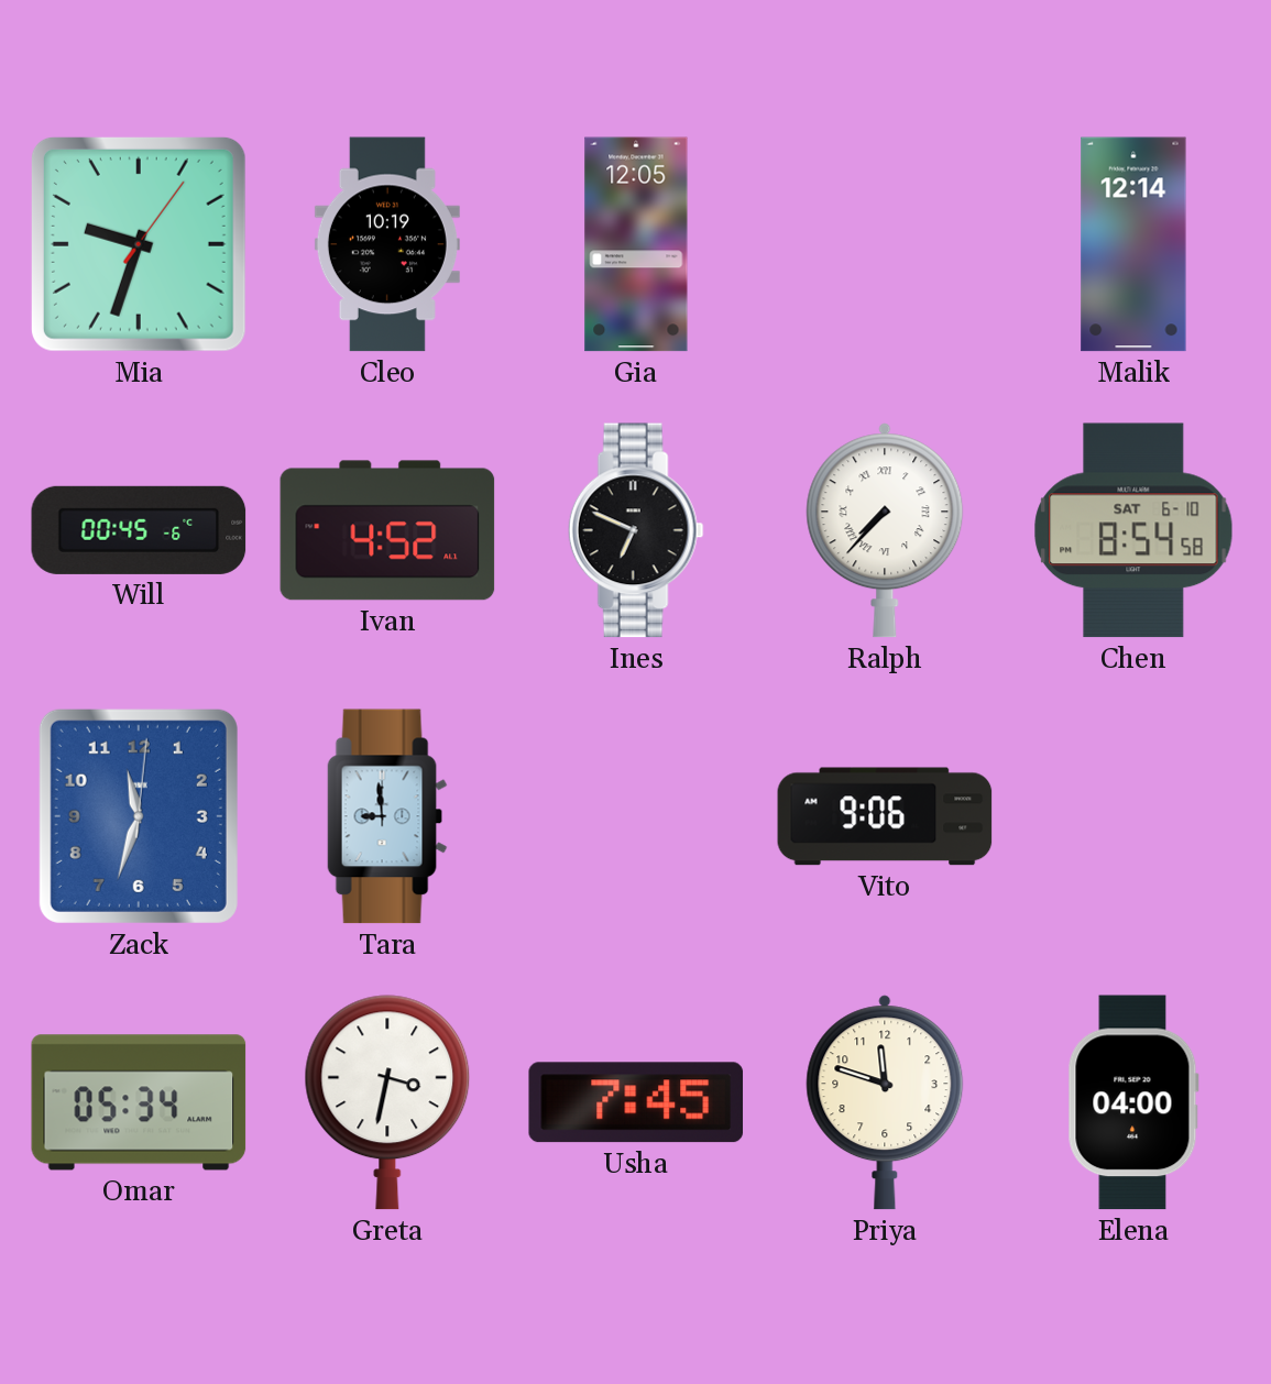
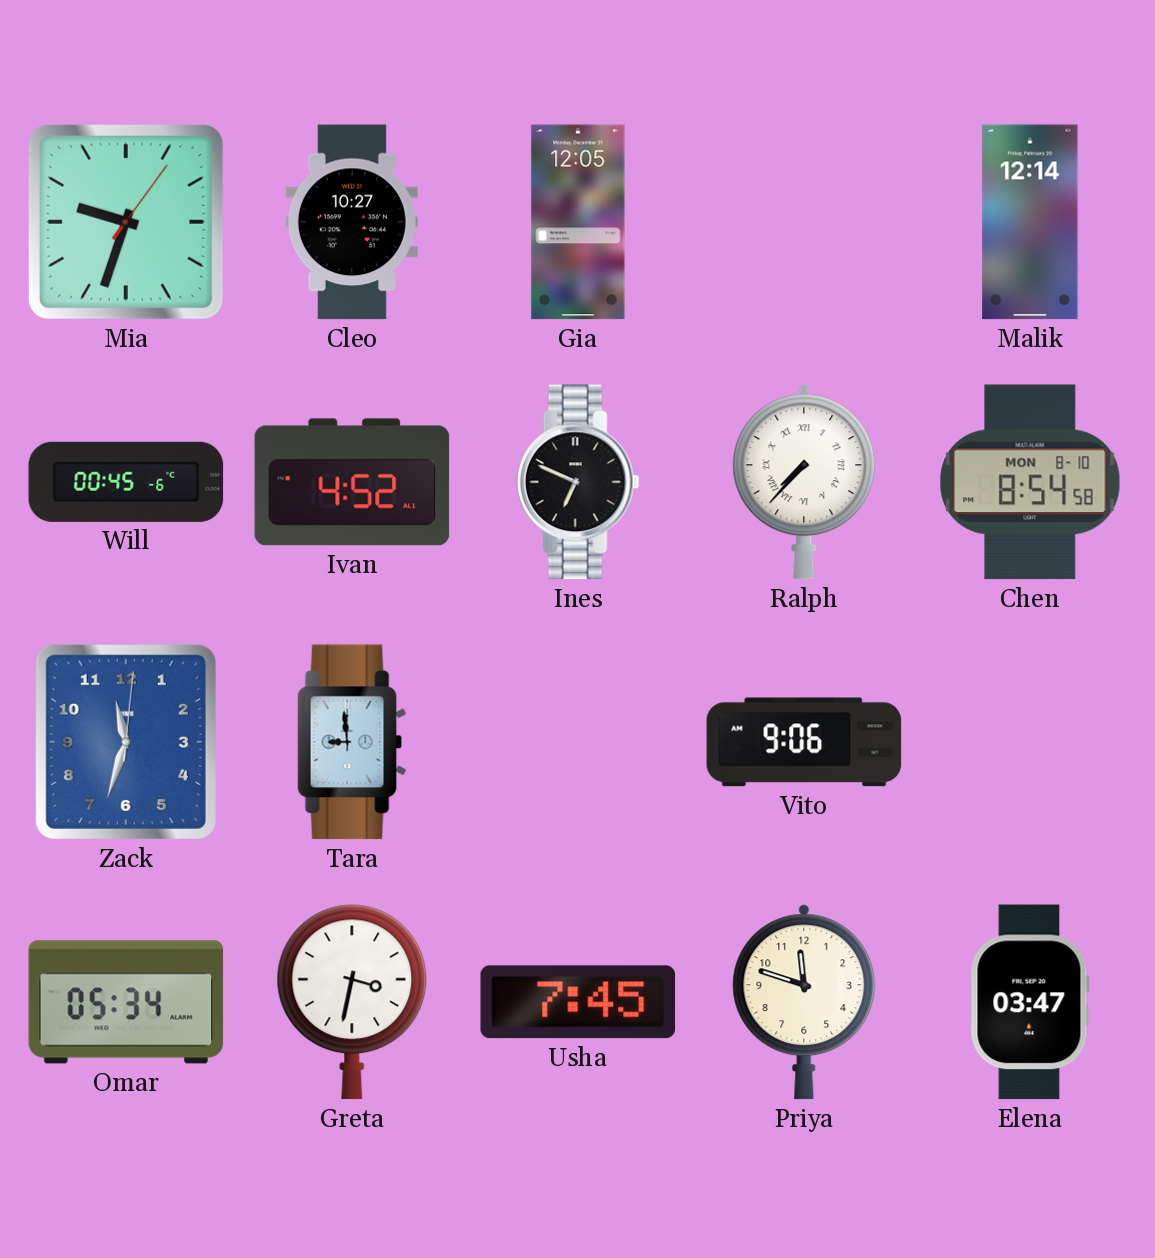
Cleo: 10:19 -> 10:27 (352, 222)
Chen date: SAT 6-10 -> MON 8-10 (1030, 482)
Elena: 04:00 -> 03:47 (1030, 1002)
